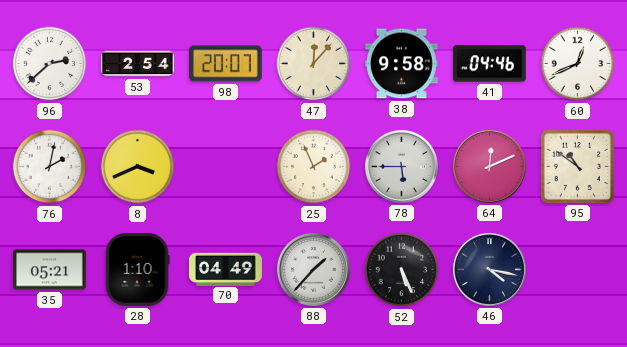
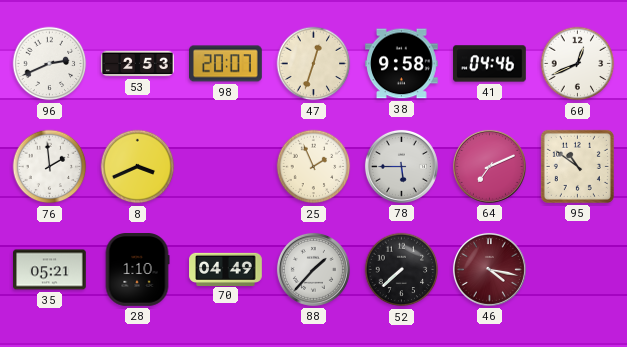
96: 2:38 -> 2:41 (50, 64)
53: 2:54 -> 2:53 (138, 64)
47: 12:07 -> 12:33 (314, 64)
76: 2:02 -> 1:59 (50, 167)
64: 12:11 -> 7:11 (489, 166)
52: 5:26 -> 7:38 (402, 270)
46 dial: navy -> burgundy (489, 269)
